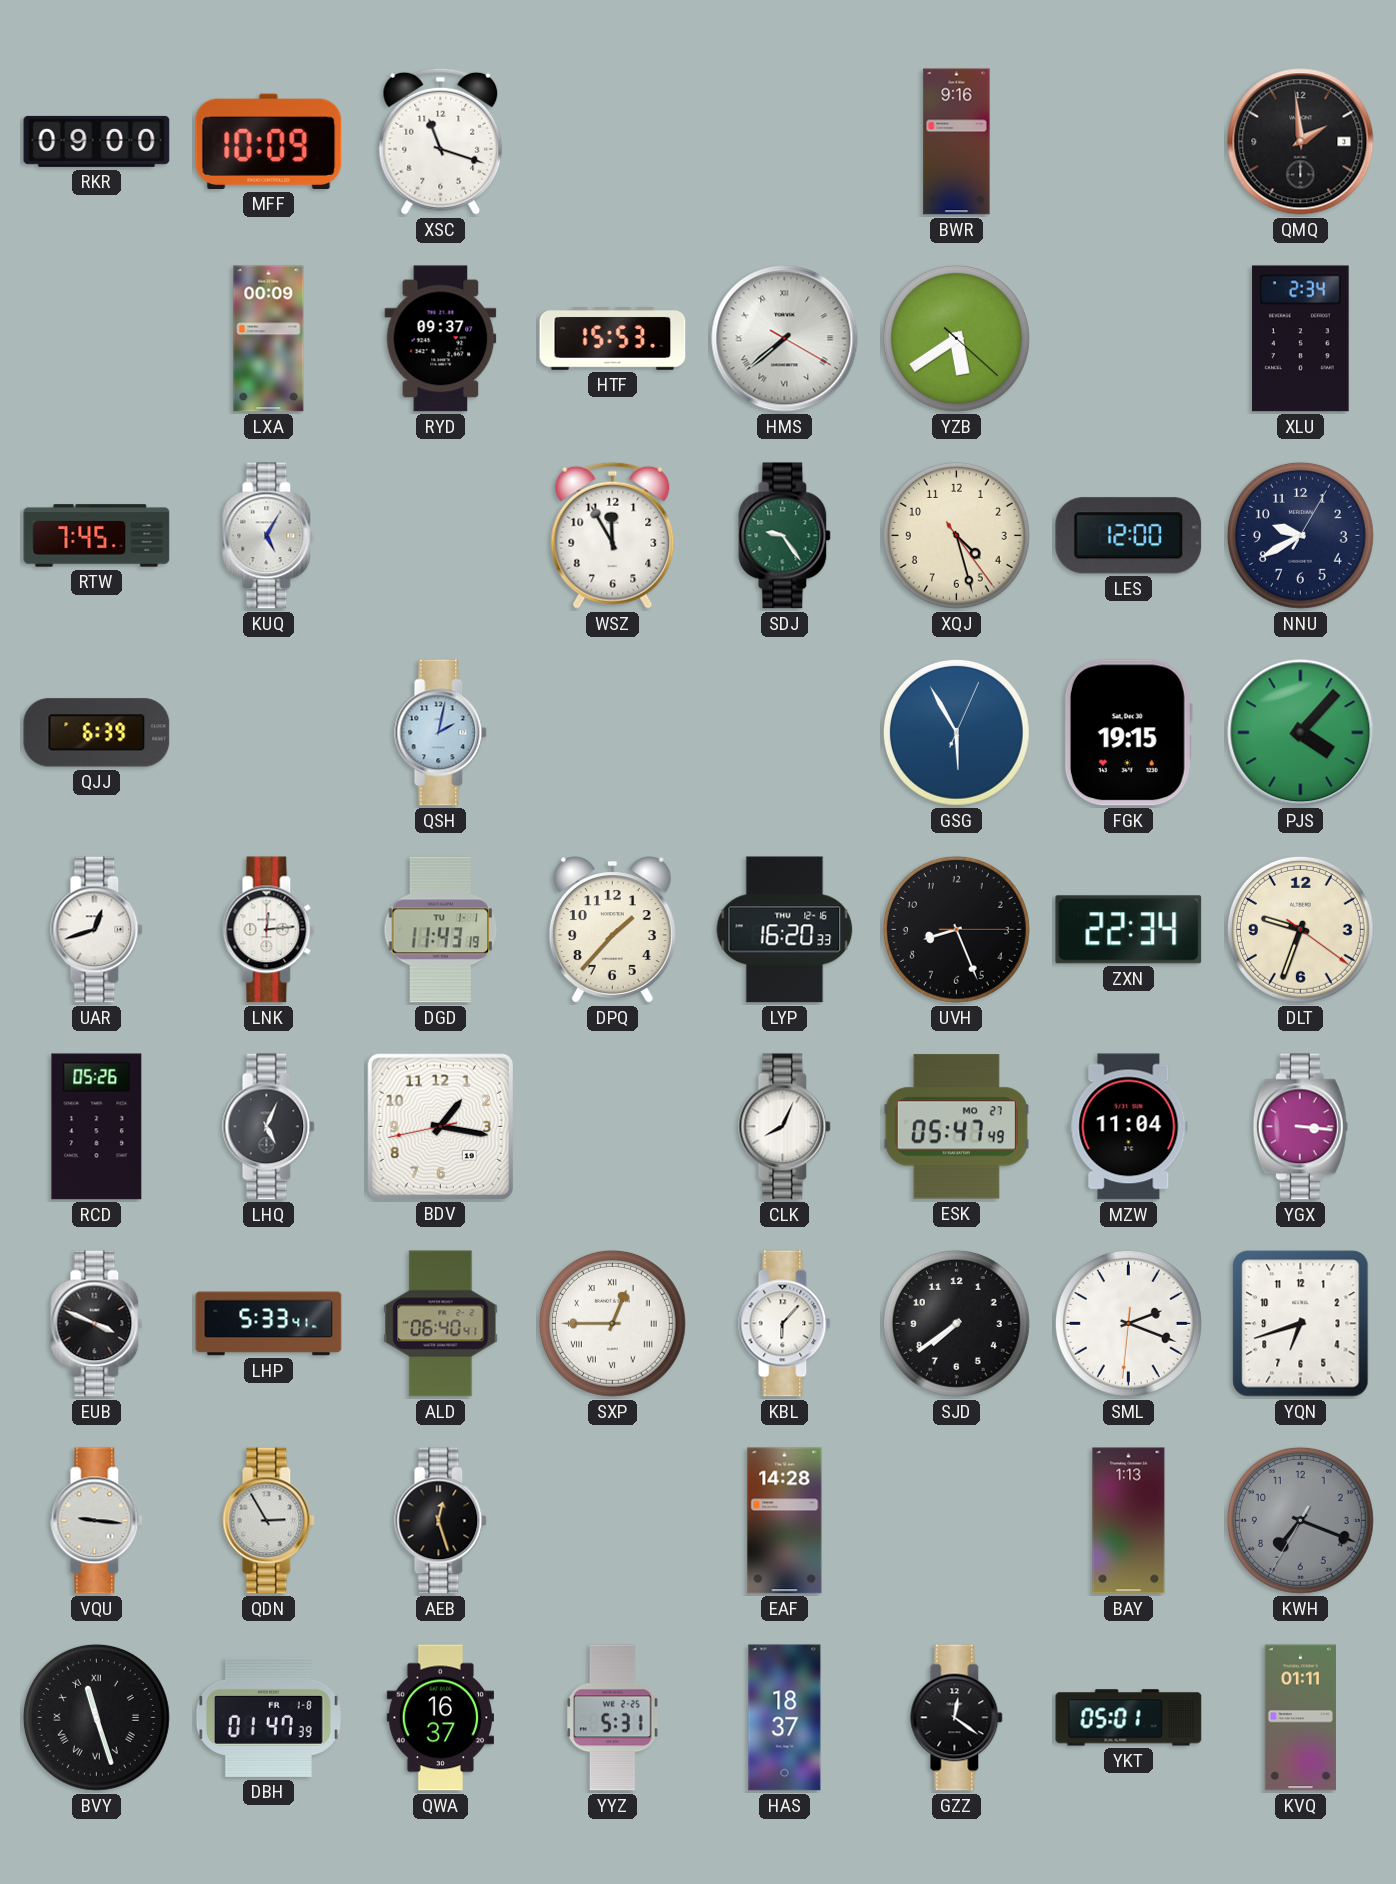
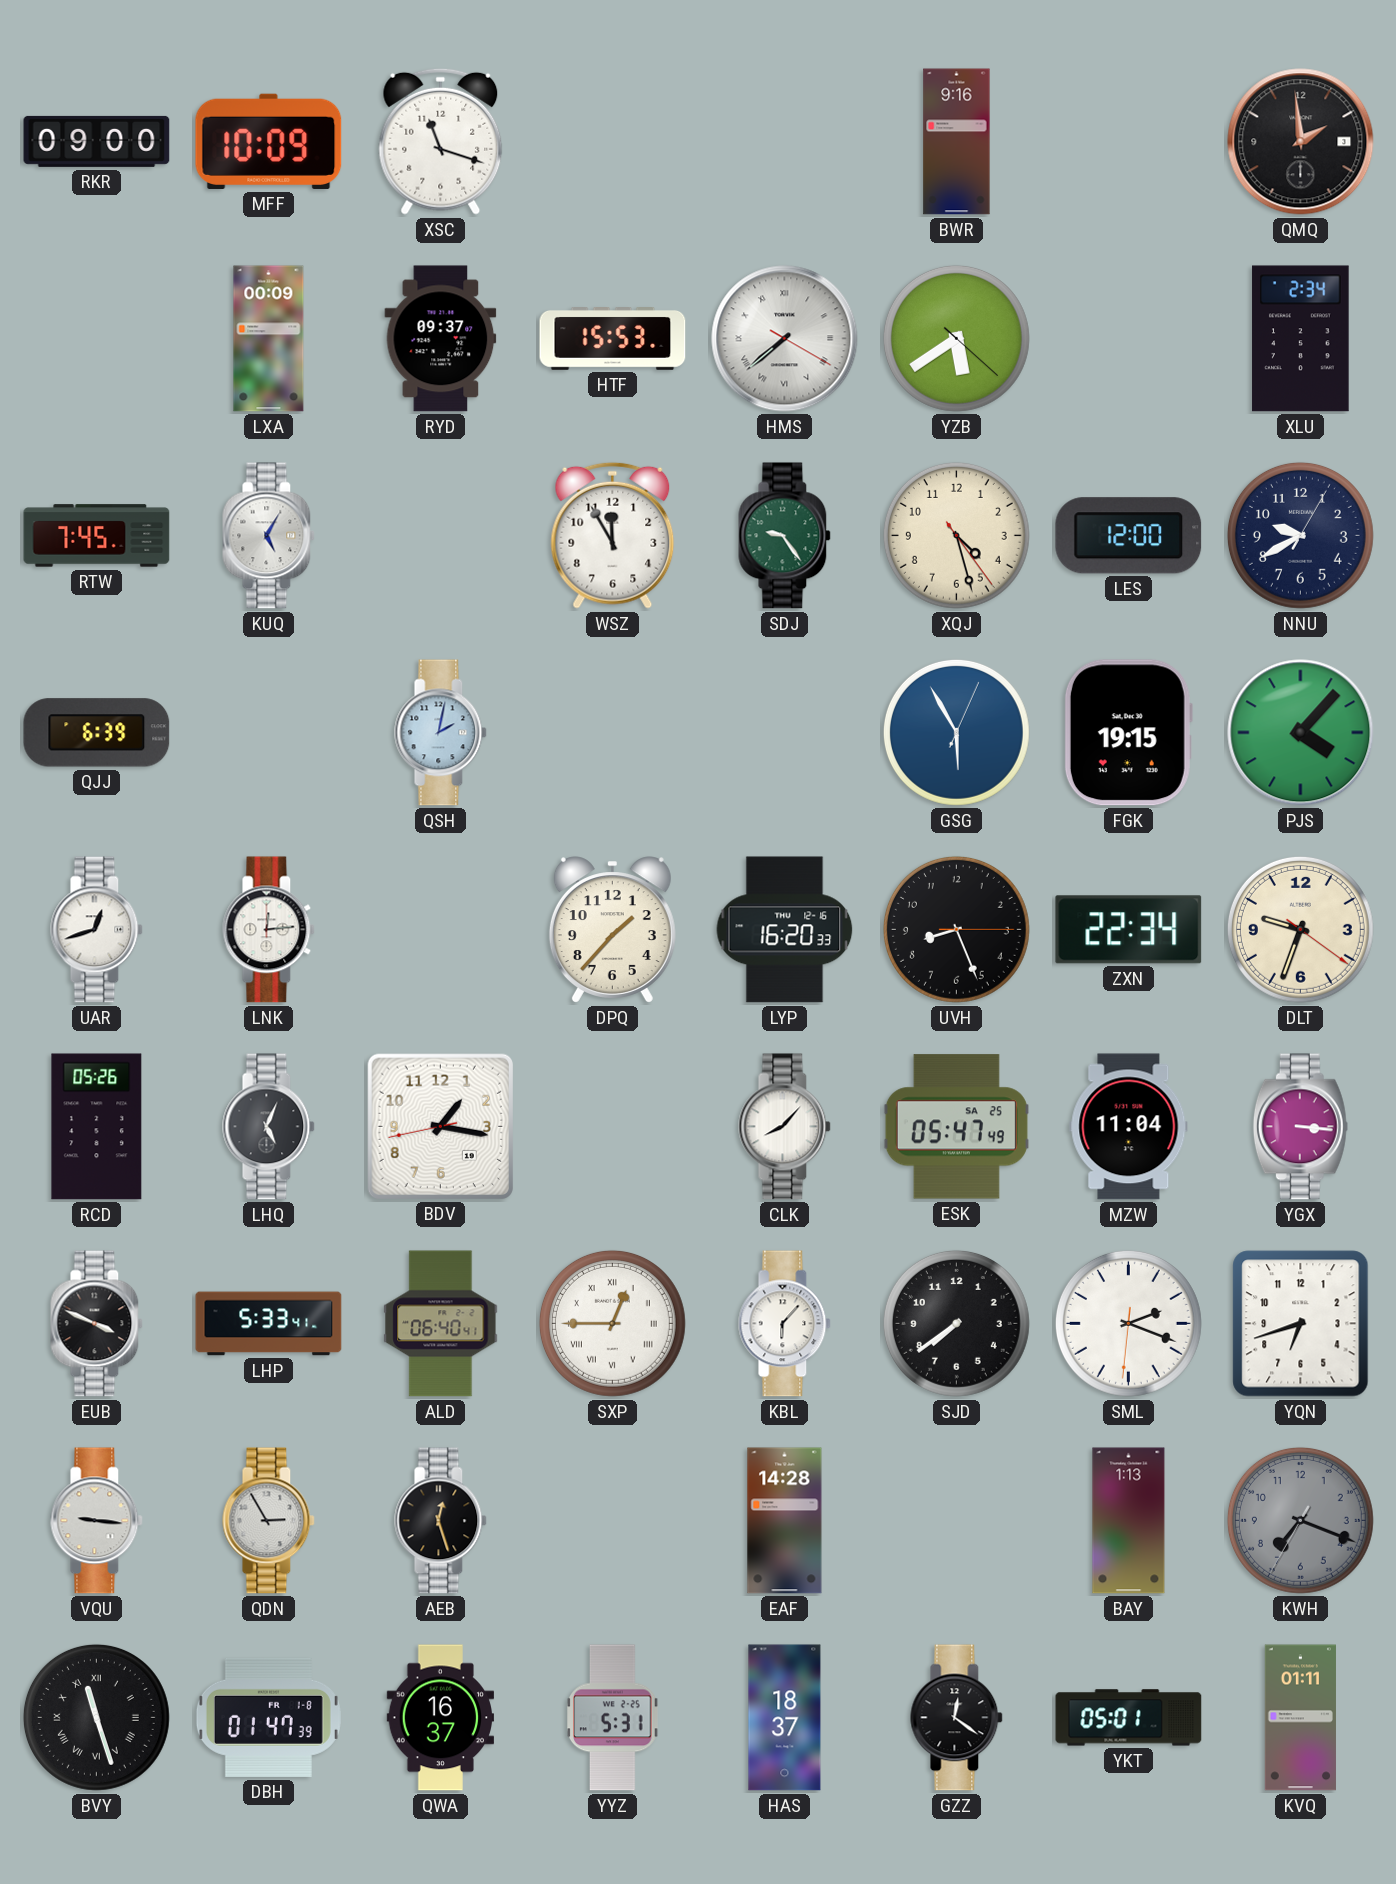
DGD: 11:43 -> none (441, 930)
CLK: 8:04 -> 8:07 (785, 1127)
ESK date: MO 27 -> SA 25 (956, 1127)
